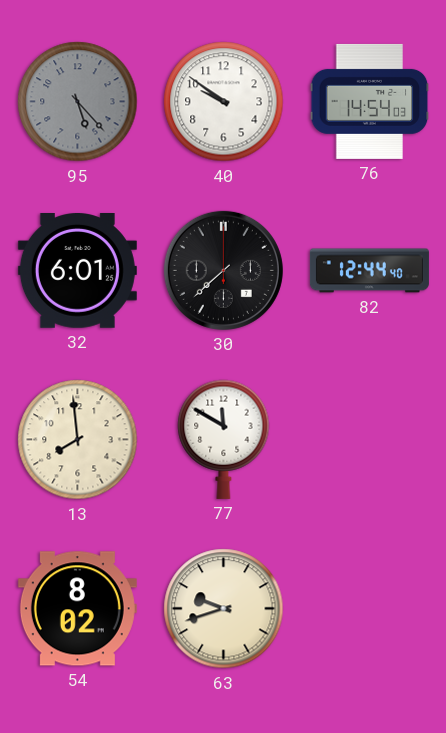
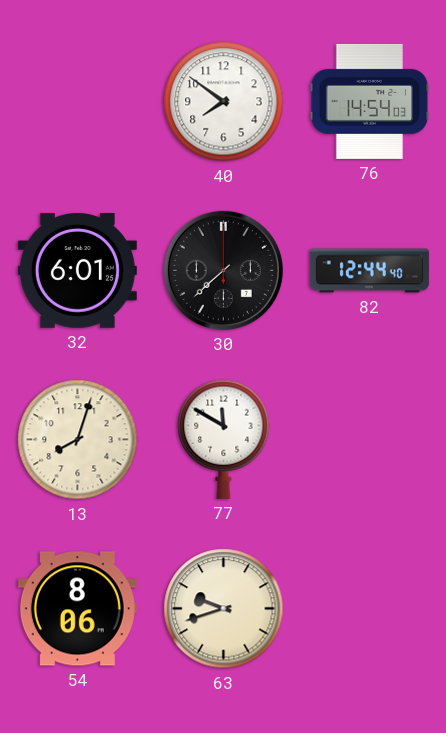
95: 5:23 -> none (78, 102)
40: 9:51 -> 7:51 (224, 102)
13: 7:59 -> 8:03 (78, 440)
54: 8:02 -> 8:06 (77, 609)
